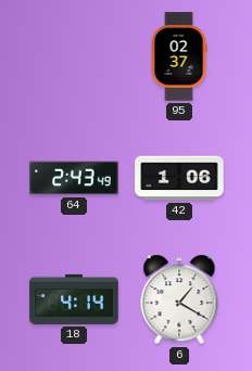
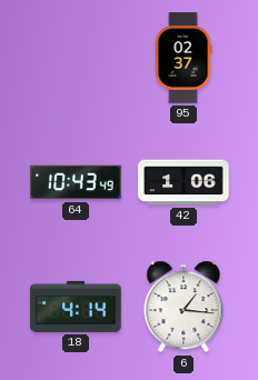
64: 2:43 -> 10:43 (76, 182)
6: 1:20 -> 1:16 (183, 307)
